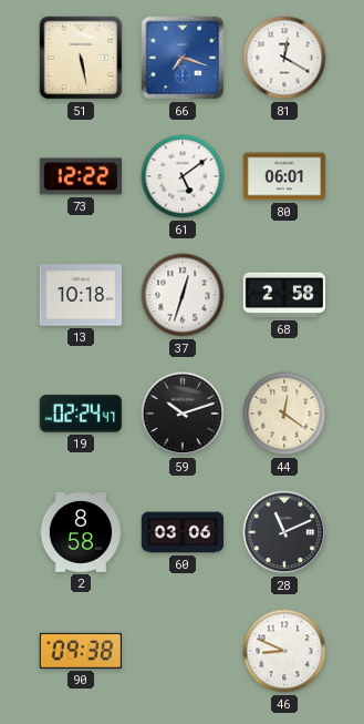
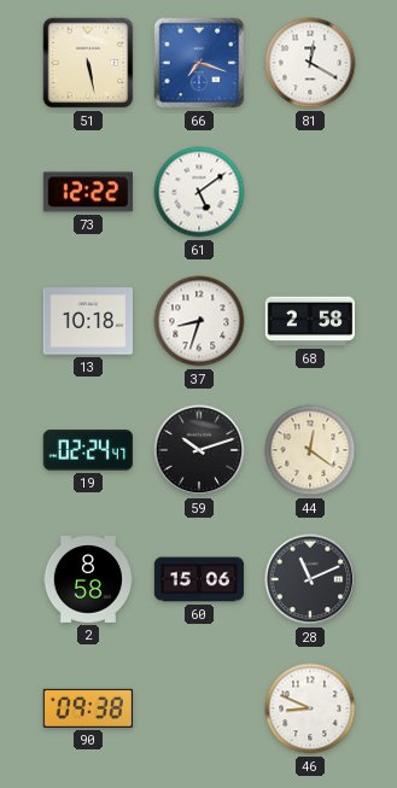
80: 06:01 -> none (284, 176)
37: 12:33 -> 8:33 (199, 321)
60: 03:06 -> 15:06 (199, 579)
